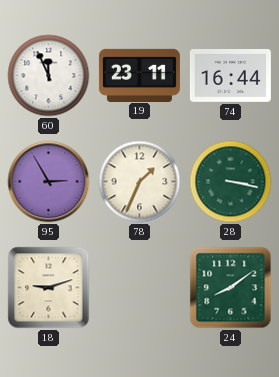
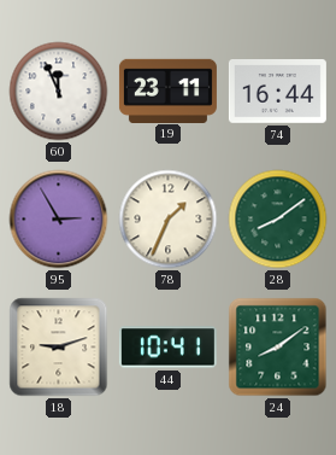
28: 3:17 -> 8:09 (278, 220)
44: none -> 10:41 (167, 348)
